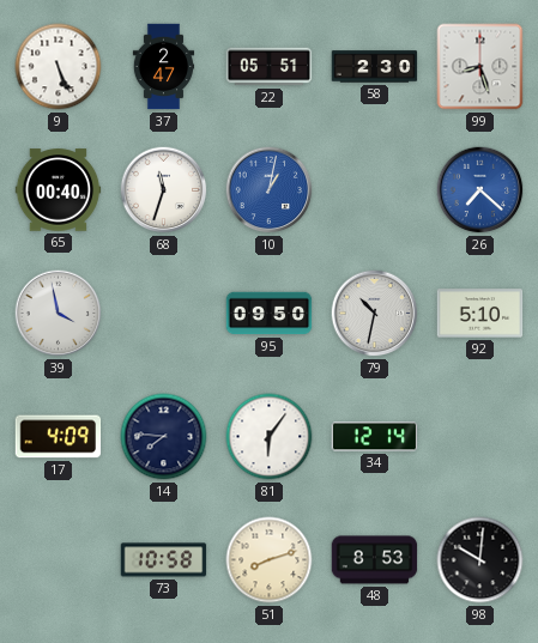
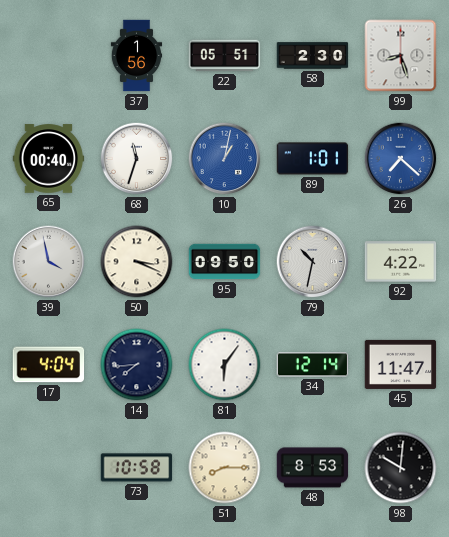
9: 5:26 -> none (59, 67)
37: 2:47 -> 1:56 (137, 56)
89: none -> 1:01 (313, 159)
50: none -> 3:19 (137, 262)
92: 5:10 -> 4:22 (401, 262)
17: 4:09 -> 4:04 (49, 365)
14: 7:46 -> 7:44 (137, 365)
45: none -> 11:47 (401, 364)
51: 8:12 -> 8:15 (225, 468)
